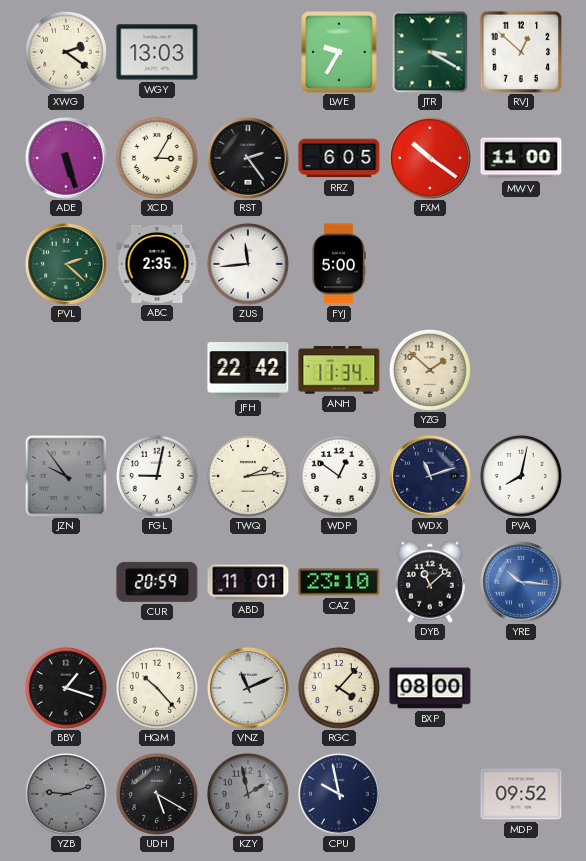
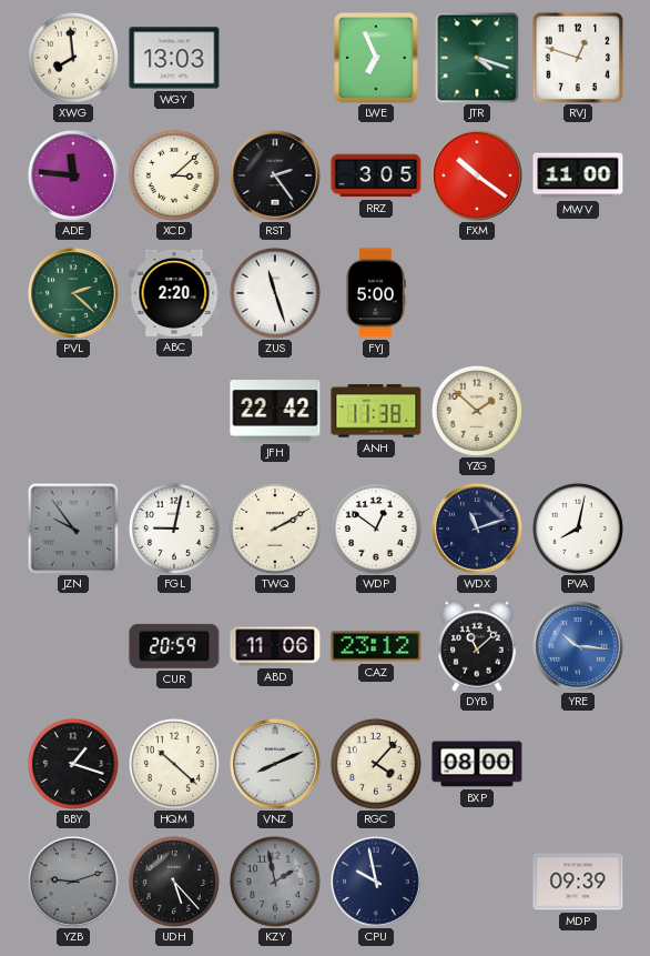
XWG: 2:21 -> 7:59 (73, 58)
LWE: 9:35 -> 6:56 (376, 58)
JTR: 3:20 -> 4:18 (477, 58)
RVJ: 12:52 -> 12:48 (578, 58)
ADE: 5:27 -> 11:46 (74, 177)
XCD: 3:05 -> 3:08 (174, 175)
RRZ: 6:05 -> 3:05 (376, 175)
ABC: 2:35 -> 2:20 (174, 293)
ZUS: 11:44 -> 11:27 (275, 293)
ANH: 11:34 -> 11:38 (376, 411)
TWQ: 2:14 -> 2:10 (275, 529)
ABD: 11:01 -> 11:06 (275, 646)
CAZ: 23:10 -> 23:12 (376, 646)
HQM: 10:23 -> 10:22 (174, 764)
VNZ: 11:11 -> 8:11 (276, 765)
UDH: 5:20 -> 5:23 (174, 882)
MDP: 09:52 -> 09:39 (578, 882)
